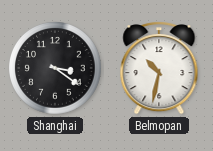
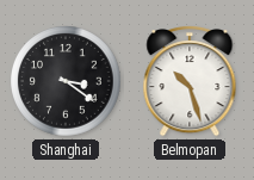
Belmopan: 10:32 -> 10:27 (190, 82)
